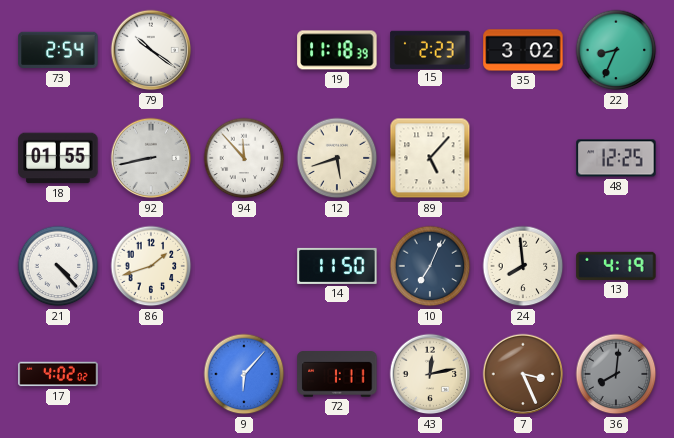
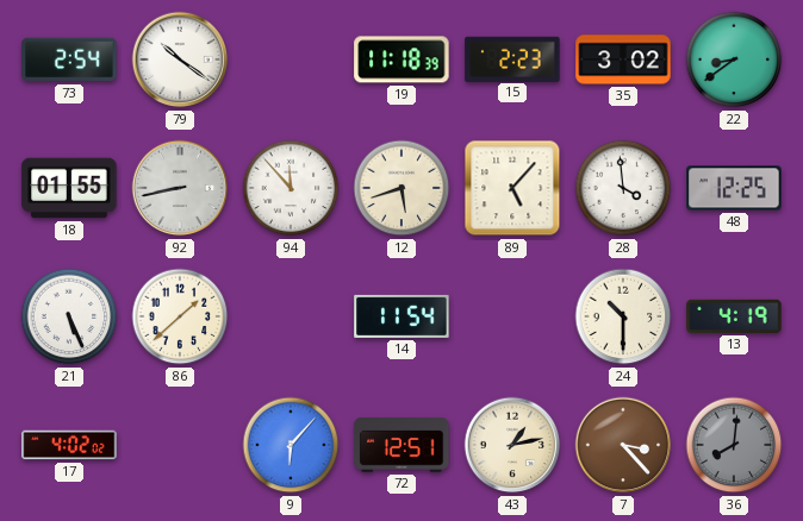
22: 8:34 -> 8:39 (734, 59)
28: none -> 3:59 (623, 188)
21: 4:23 -> 5:26 (69, 316)
86: 1:42 -> 1:38 (180, 316)
14: 11:50 -> 11:54 (401, 316)
10: 7:04 -> none (430, 266)
24: 7:59 -> 10:30 (623, 316)
72: 1:11 -> 12:51 (401, 446)
43: 12:13 -> 1:13 (512, 445)
7: 3:26 -> 3:23 (623, 445)
